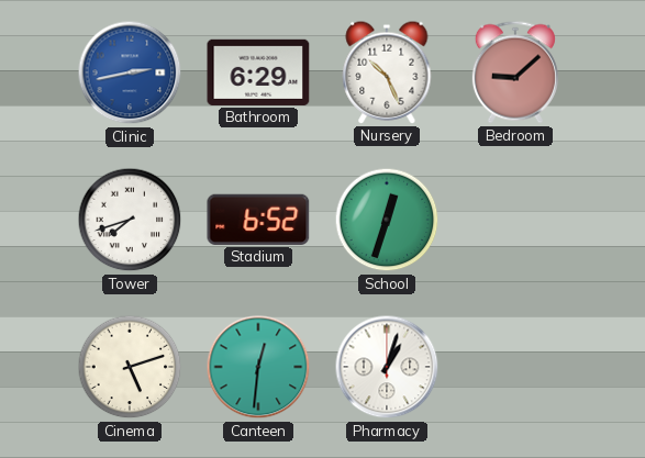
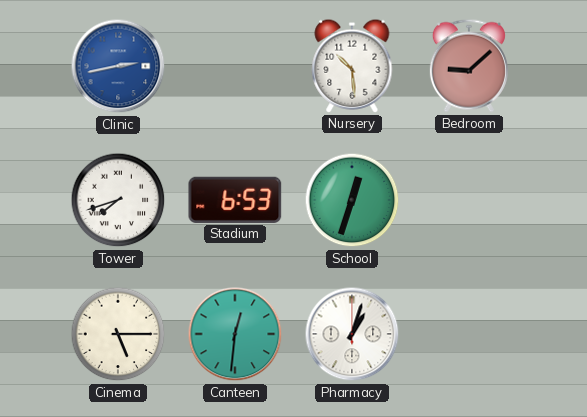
Bathroom: 6:29 -> none (258, 72)
Nursery: 10:26 -> 10:29 (352, 66)
Stadium: 6:52 -> 6:53 (235, 200)
Cinema: 5:12 -> 5:15 (118, 334)
